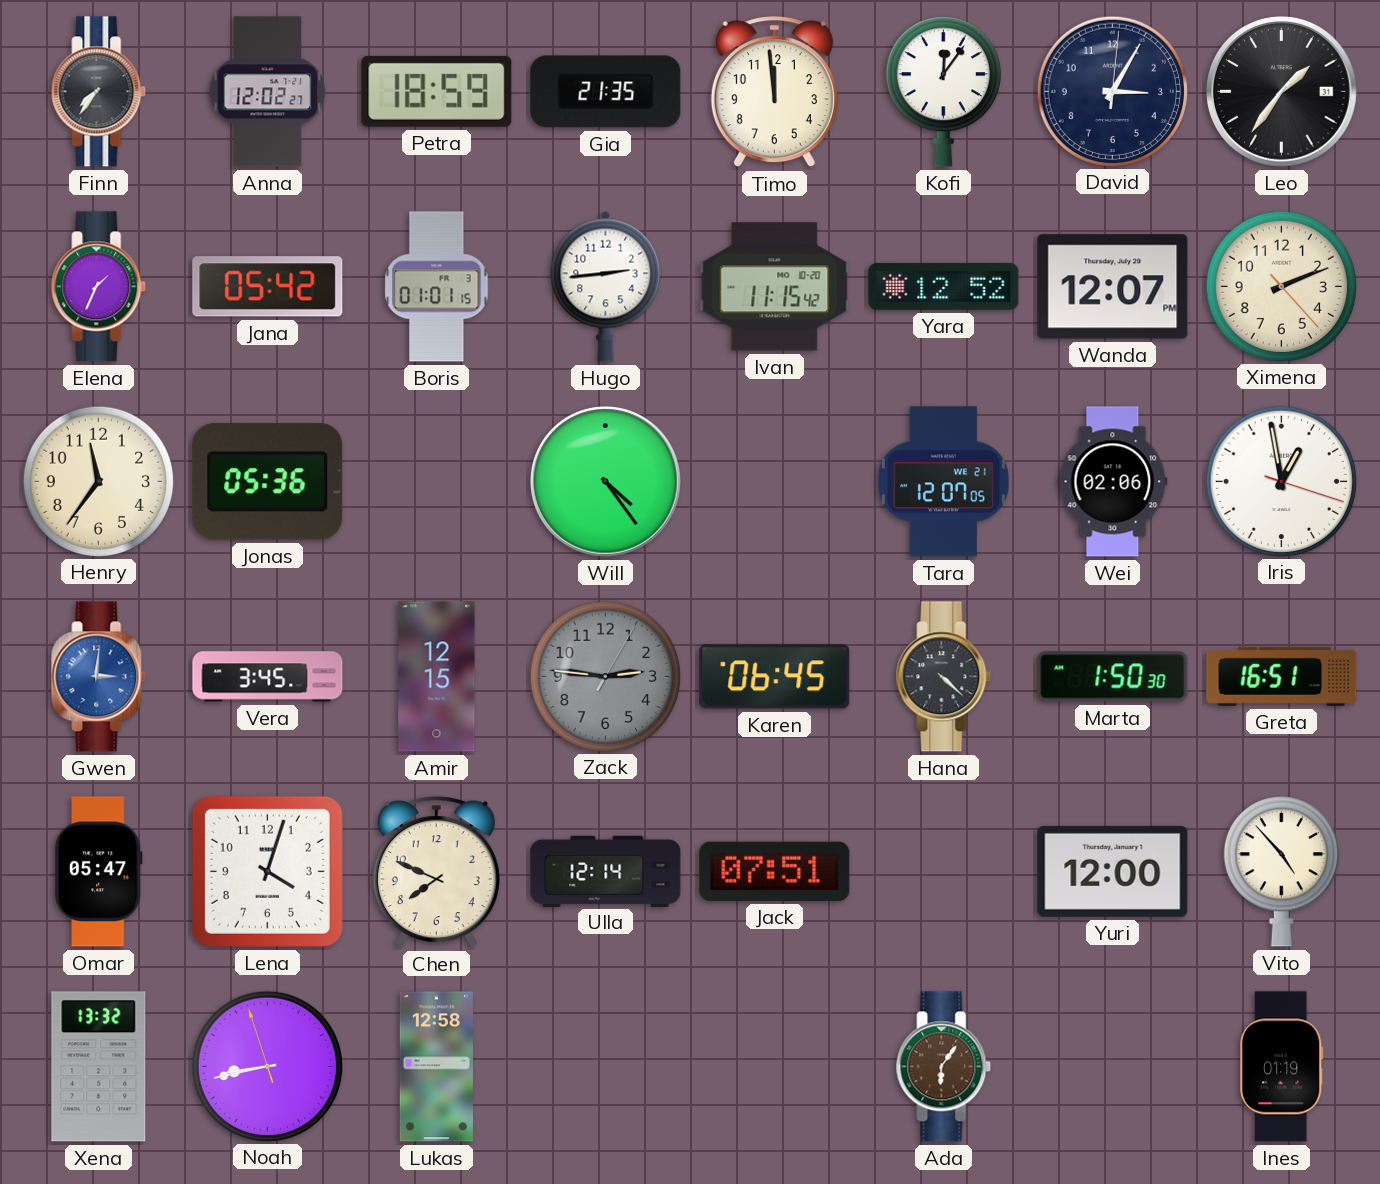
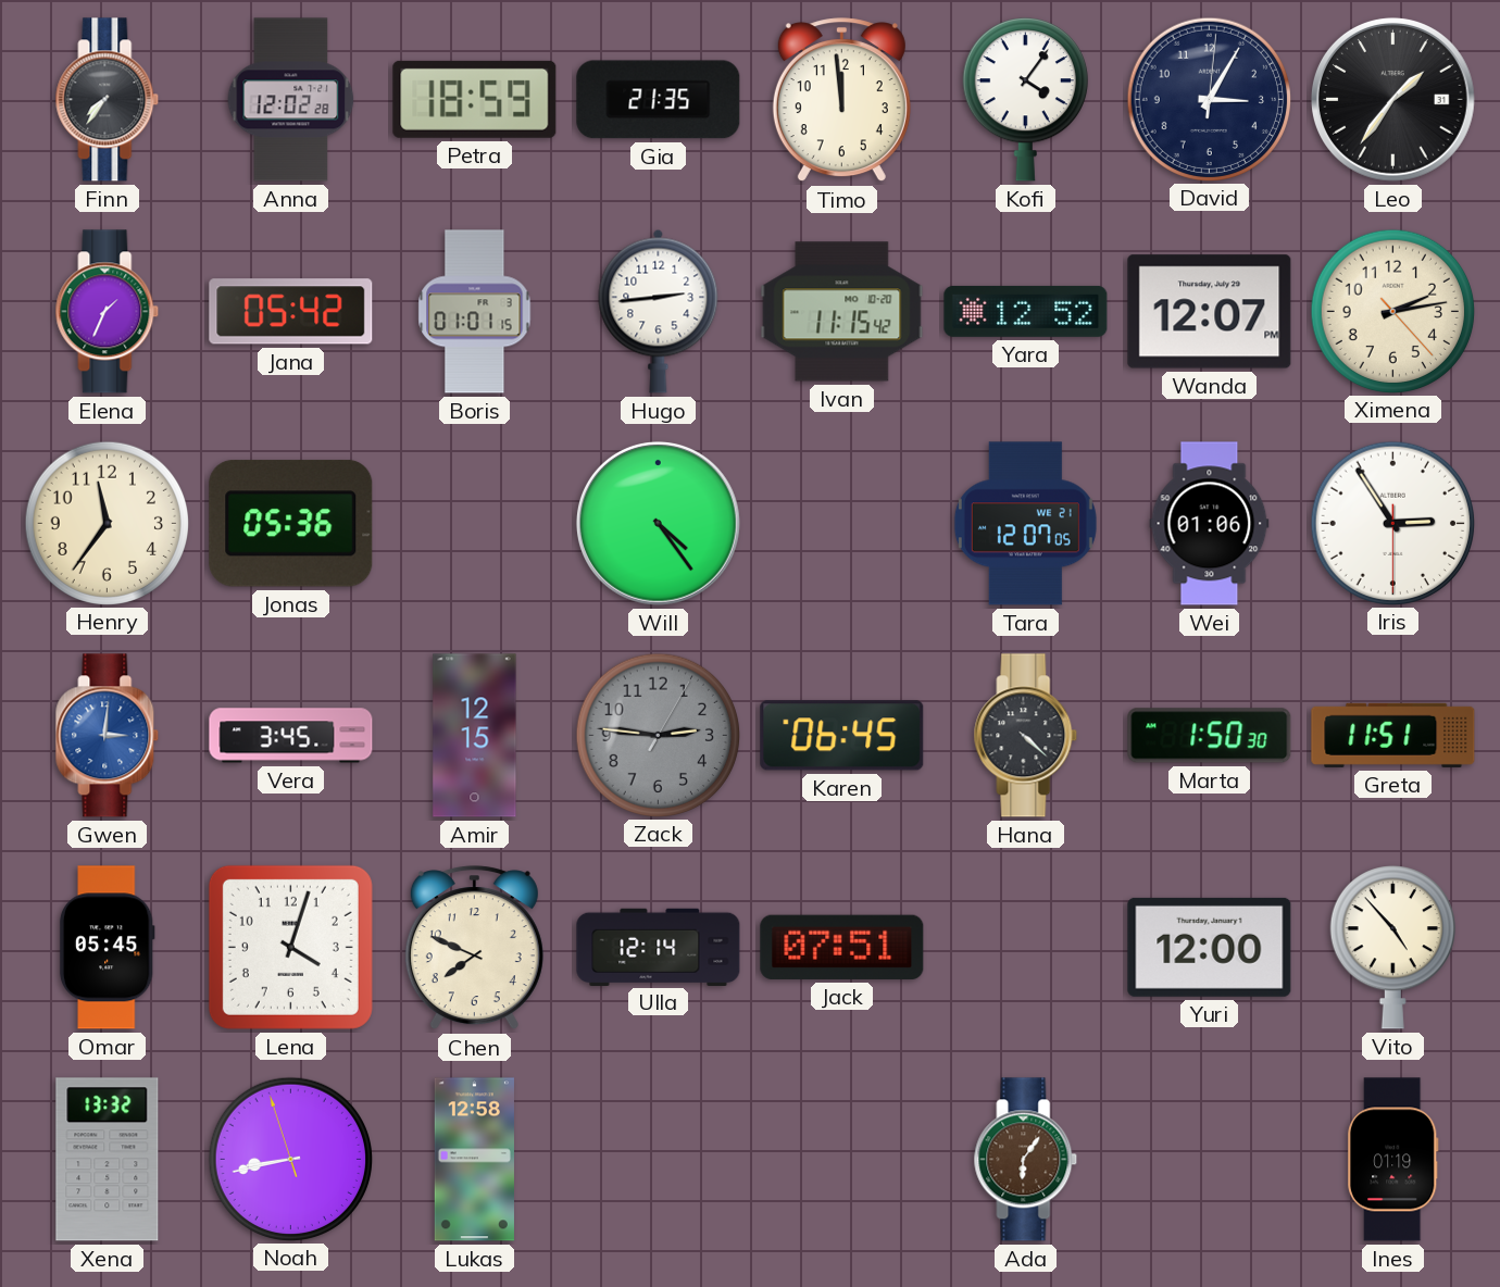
Anna: 12:02:27 -> 12:02:28 (291, 100)
Kofi: 12:06 -> 4:06 (1025, 100)
Ximena: 2:11 -> 2:13 (1392, 311)
Wei: 02:06 -> 01:06 (1210, 524)
Iris: 12:58 -> 2:54 (1392, 523)
Greta: 16:51 -> 11:51 (1393, 735)
Omar: 05:47 -> 05:45 (107, 948)
